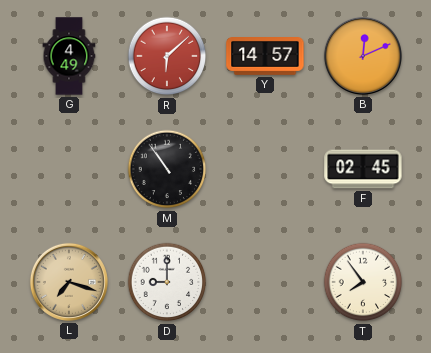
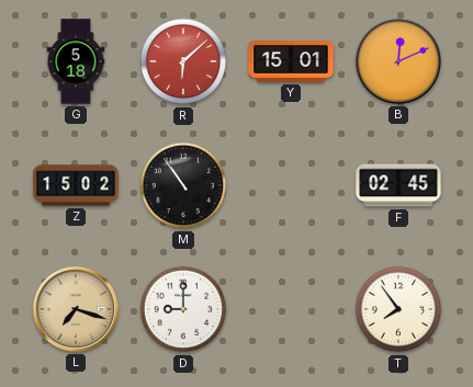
G: 4:49 -> 5:18 (76, 61)
Y: 14:57 -> 15:01 (291, 62)
Z: none -> 15:02 (76, 185)
